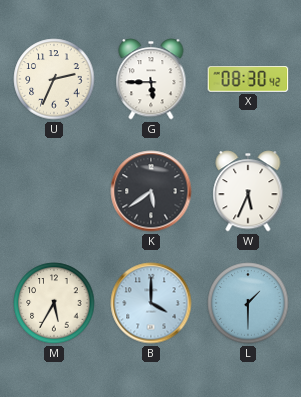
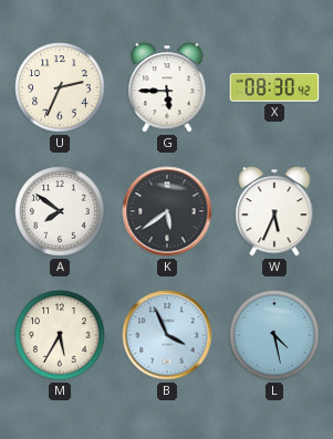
A: none -> 7:51 (60, 211)
B: 4:00 -> 3:56 (167, 335)
L: 1:30 -> 4:28 (274, 335)
